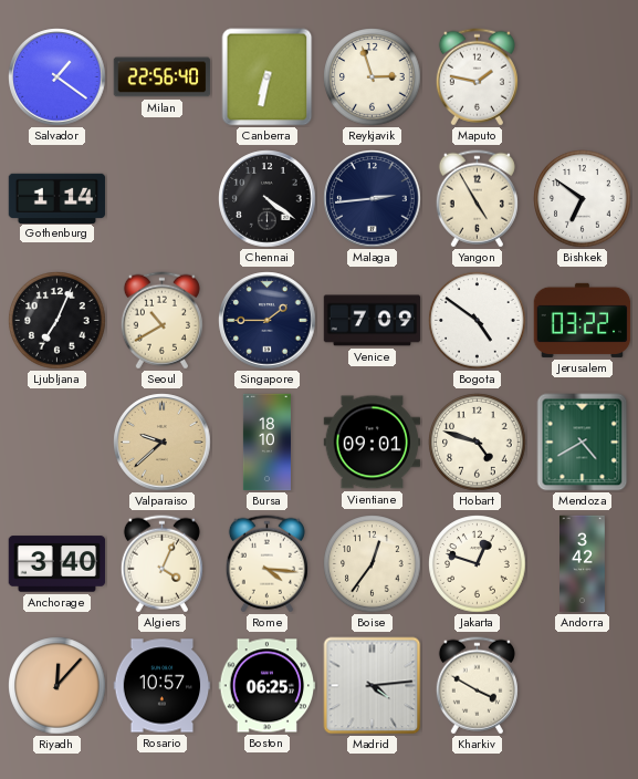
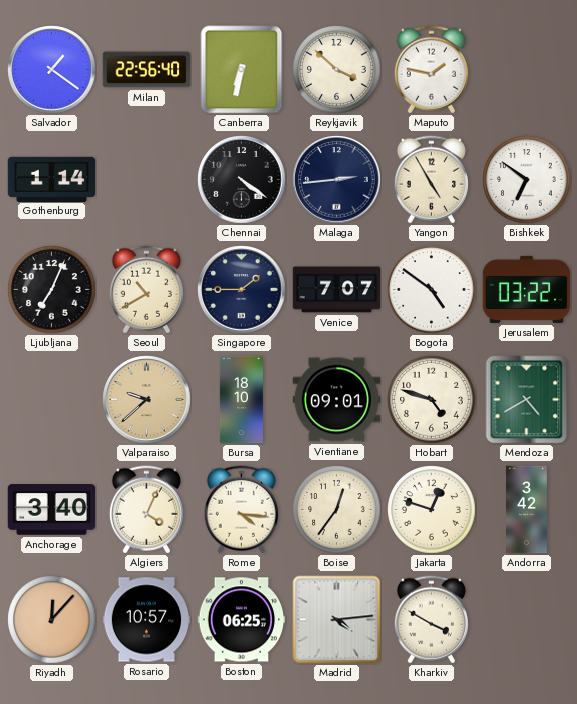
Reykjavik: 2:57 -> 3:52 (337, 70)
Venice: 7:09 -> 7:07 (337, 290)
